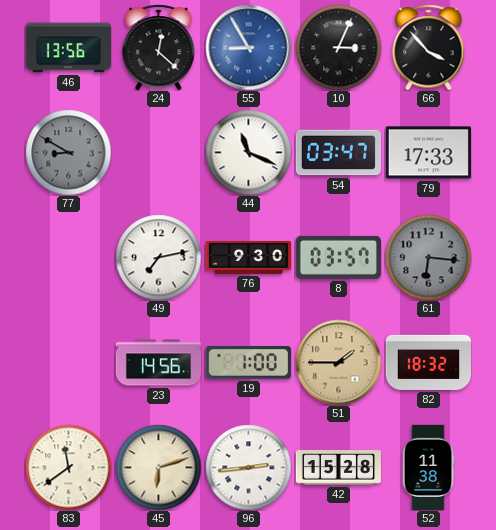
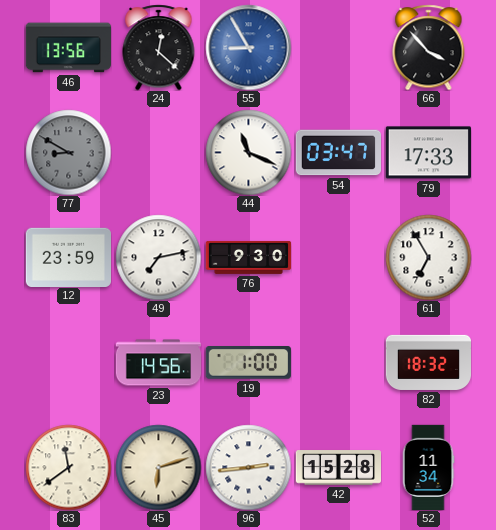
10: 3:04 -> none (338, 47)
12: none -> 23:59 (68, 257)
8: 03:57 -> none (338, 257)
61: 6:16 -> 6:55 (428, 257)
61 dial: grey -> white (428, 257)
51: 1:45 -> none (338, 362)
52: 11:38 -> 11:34 (428, 467)
